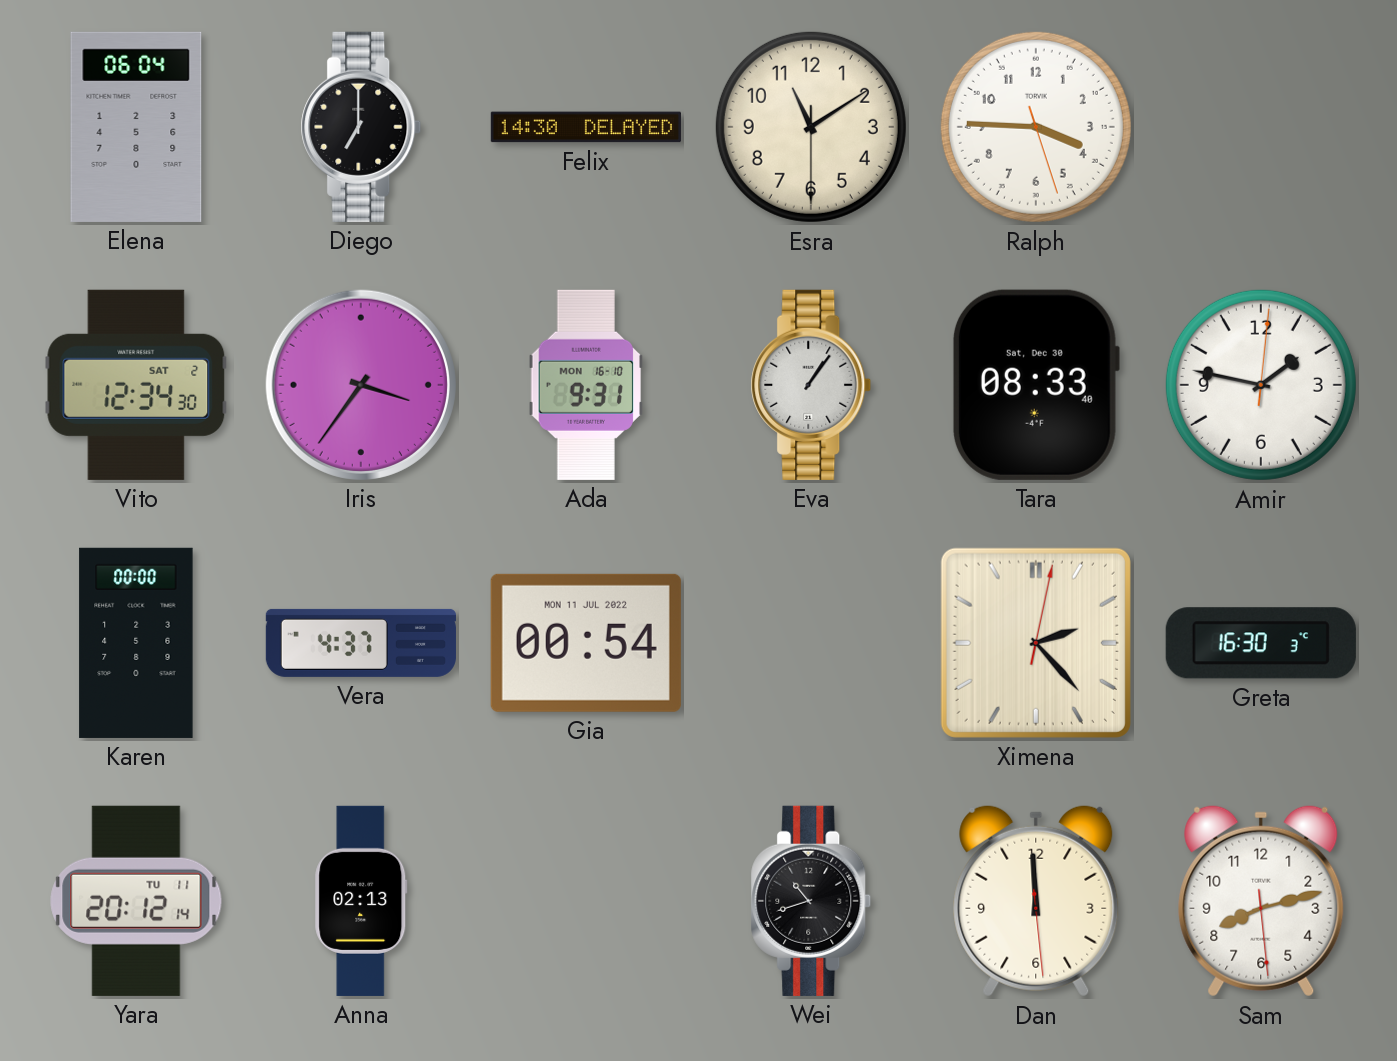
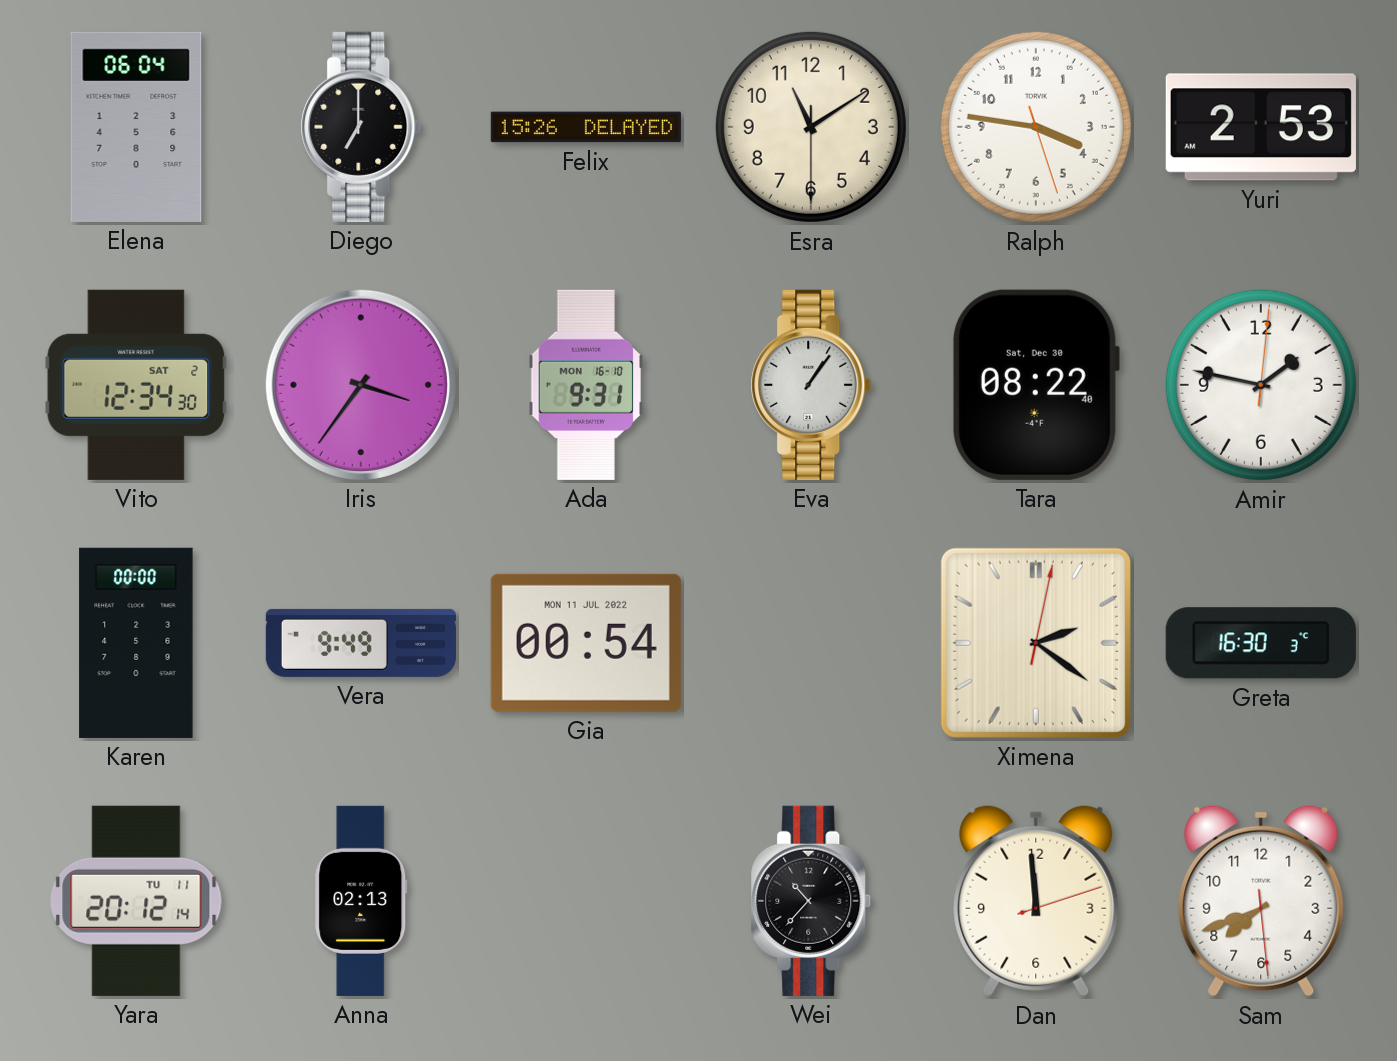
Felix: 14:30 -> 15:26 (586, 127)
Ralph: 3:45 -> 3:46 (1036, 127)
Yuri: none -> 2:53 (1261, 127)
Tara: 08:33 -> 08:22 (1035, 385)
Vera: 4:37 -> 9:49 (361, 643)
Ximena: 2:23 -> 2:21 (1036, 643)
Wei: 10:42 -> 10:37 (811, 901)
Dan: 11:59:29 -> 11:59:12 (1036, 901)
Sam: 8:12 -> 7:41 (1261, 901)
